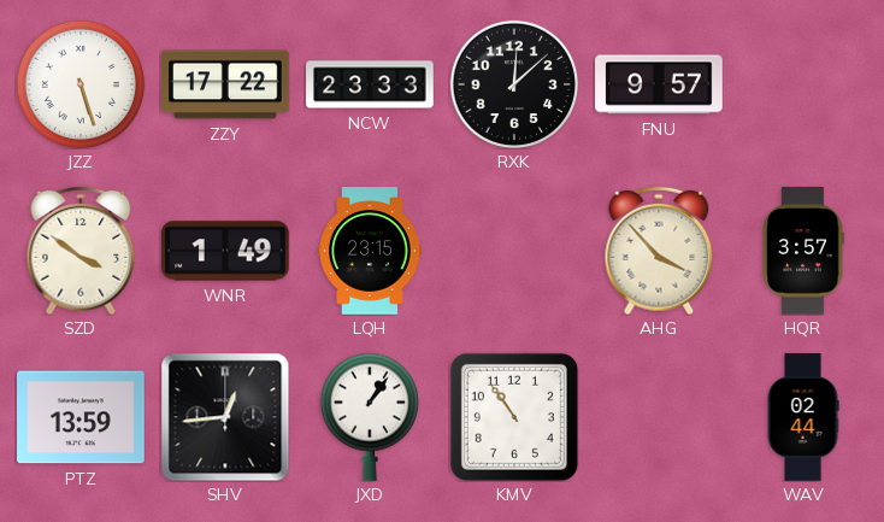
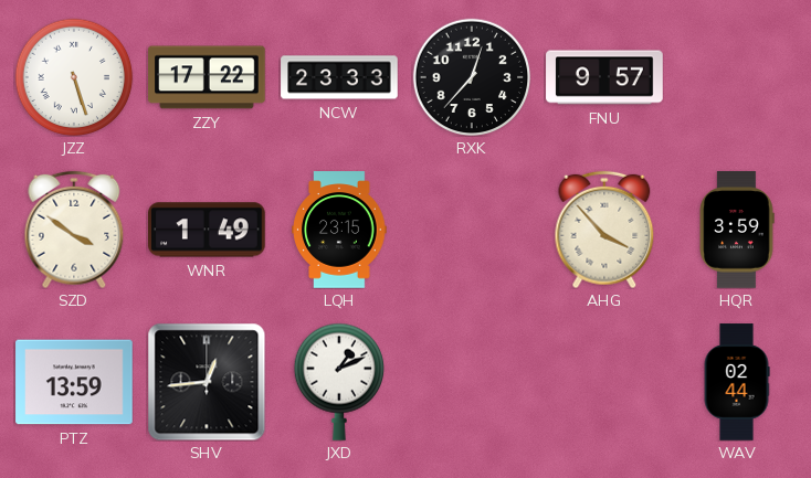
RXK: 12:08 -> 12:37 (472, 77)
HQR: 3:57 -> 3:59 (737, 230)
JXD: 1:06 -> 1:11 (338, 382)
KMV: 10:54 -> none (514, 417)
